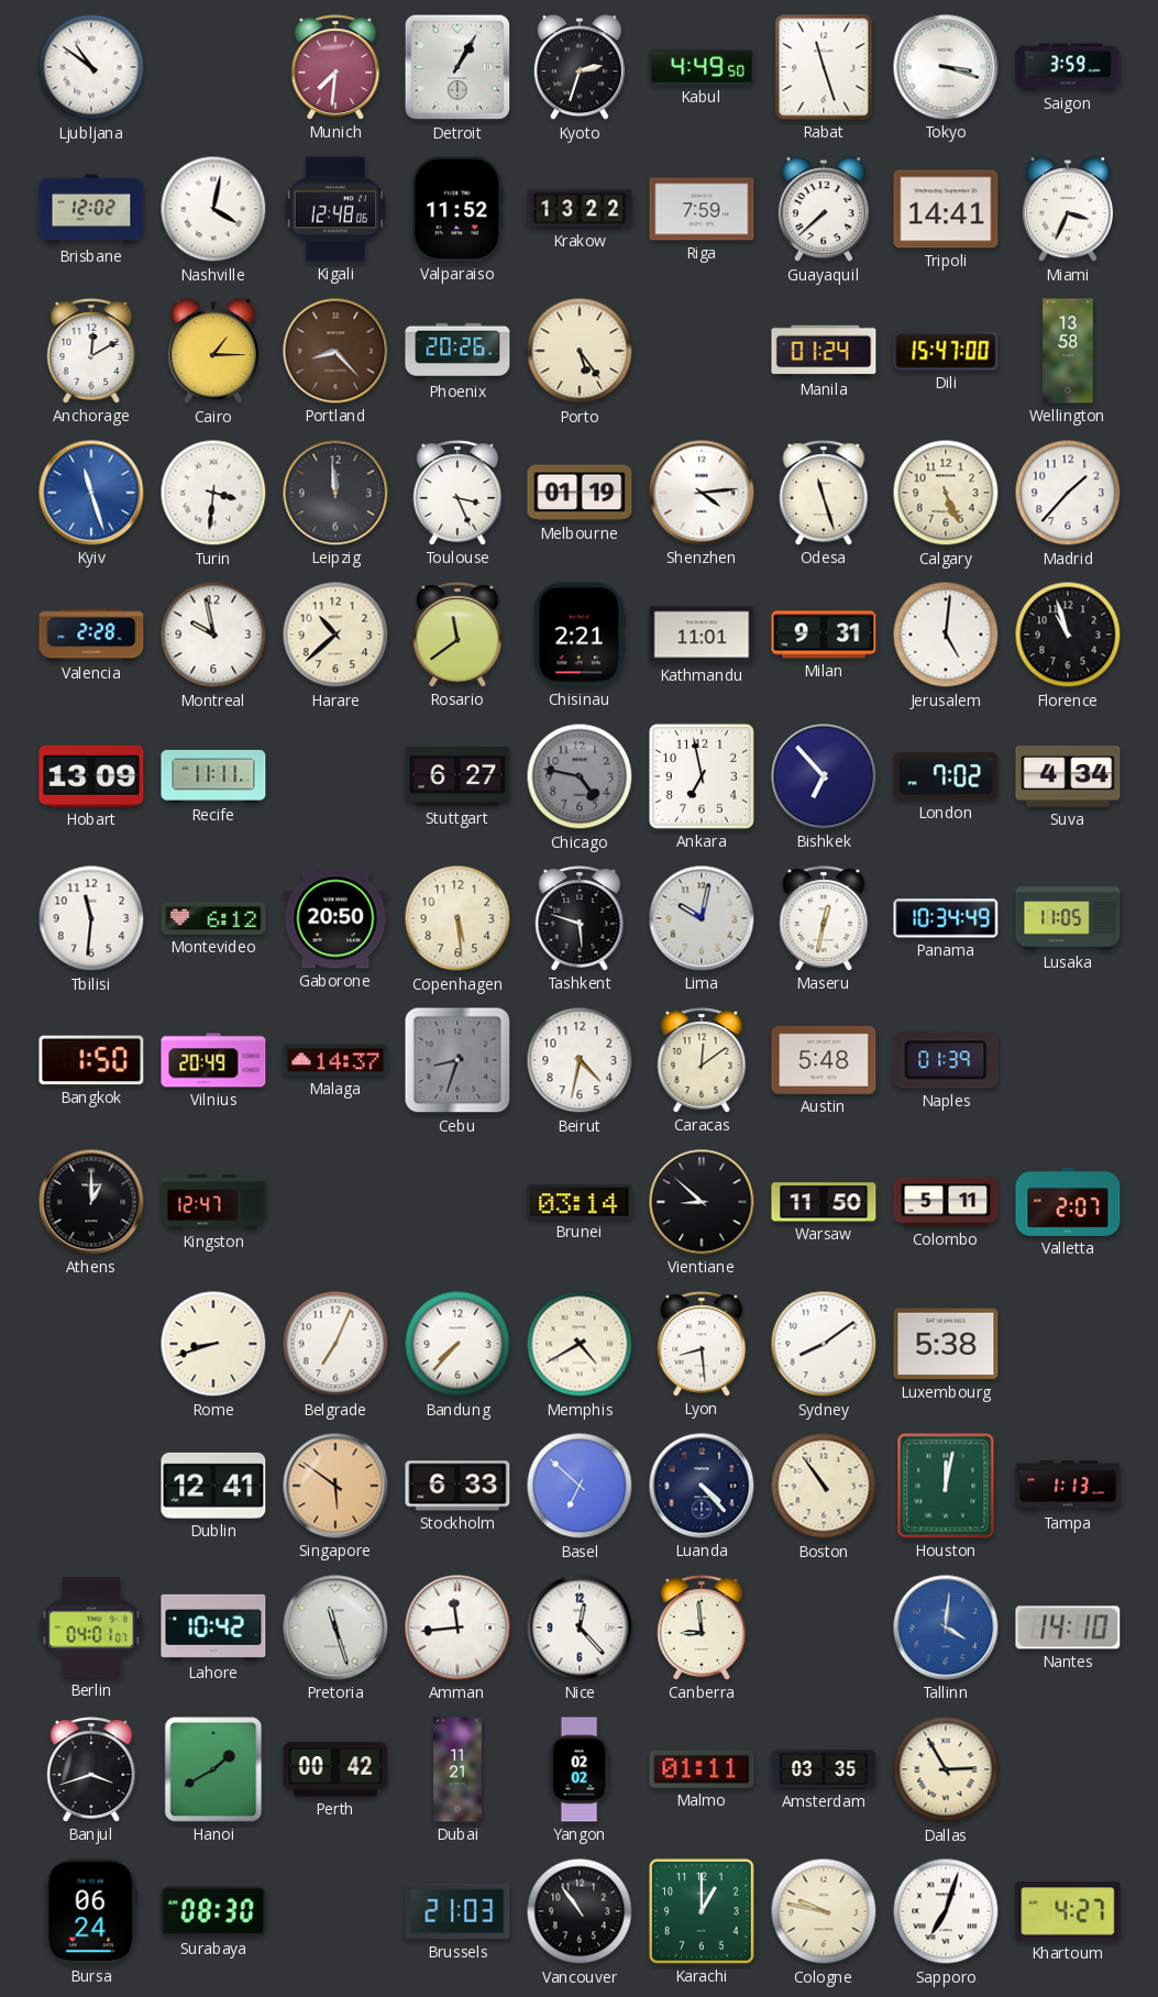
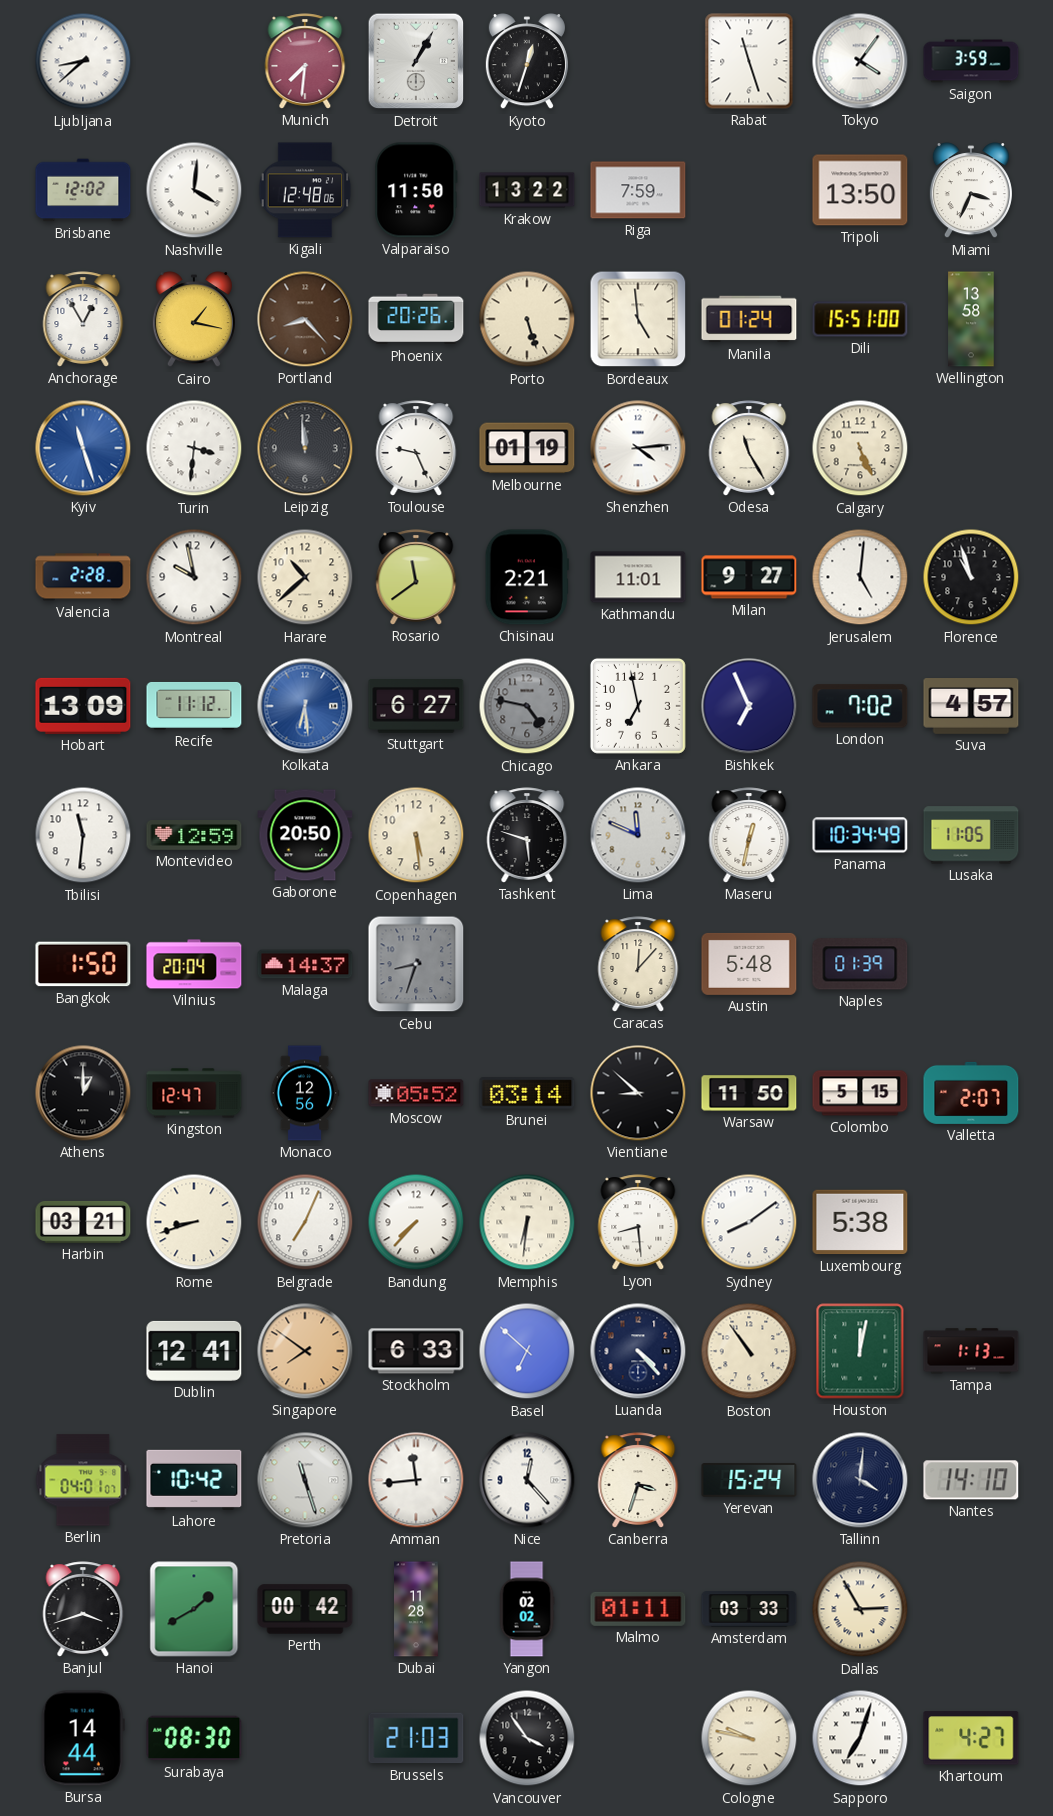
Ljubljana: 10:51 -> 8:38 (83, 61)
Kyoto: 2:33 -> 12:33 (527, 62)
Kabul: 4:49 -> none (702, 67)
Tokyo: 3:18 -> 4:06 (860, 61)
Nashville: 4:02 -> 4:01 (194, 190)
Valparaiso: 11:52 -> 11:50 (416, 190)
Guayaquil: 7:38 -> none (824, 210)
Tripoli: 14:41 -> 13:50 (860, 190)
Anchorage: 12:10 -> 12:55 (83, 319)
Cairo: 1:15 -> 1:17 (194, 320)
Porto: 5:24 -> 5:27 (527, 319)
Bordeaux: none -> 4:59 (638, 319)
Dili: 15:47 -> 15:51 (860, 319)
Toulouse: 3:26 -> 9:26 (416, 448)
Odesa: 11:27 -> 11:25 (749, 448)
Madrid: 1:37 -> none (1068, 493)
Milan: 9:31 -> 9:27 (749, 577)
Recife: 11:11 -> 11:12 (194, 706)
Kolkata: none -> 6:29 (305, 706)
Bishkek: 6:53 -> 6:56 (749, 706)
Suva: 4:34 -> 4:57 (971, 706)
Montevideo: 6:12 -> 12:59 (194, 836)
Lima: 10:02 -> 11:49 (638, 835)
Vilnius: 20:49 -> 20:04 (194, 964)
Beirut: 4:32 -> none (580, 1060)
Caracas: 12:09 -> 12:07 (638, 964)
Monaco: none -> 12:56 (305, 1093)
Moscow: none -> 05:52 (416, 1093)
Colombo: 5:11 -> 5:15 (860, 1093)
Harbin: none -> 03:21 (83, 1222)
Memphis: 4:40 -> 6:31 (527, 1222)
Singapore: 5:51 -> 7:51 (305, 1351)
Canberra: 8:59 -> 3:33 (638, 1480)
Yerevan: none -> 15:24 (749, 1480)
Tallinn dial: blue -> navy (860, 1480)
Dubai: 11:21 -> 11:28 (417, 1609)
Amsterdam: 03:35 -> 03:33 (749, 1609)
Bursa: 06:24 -> 14:44 (83, 1738)
Vancouver: 10:54 -> 3:54 (527, 1738)
Karachi: 1:00 -> none (702, 1911)
